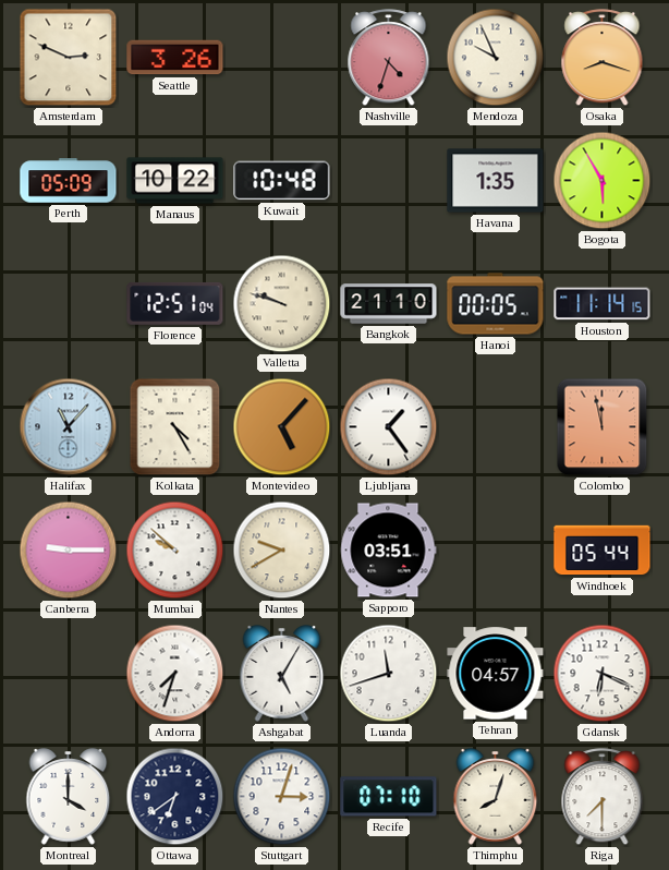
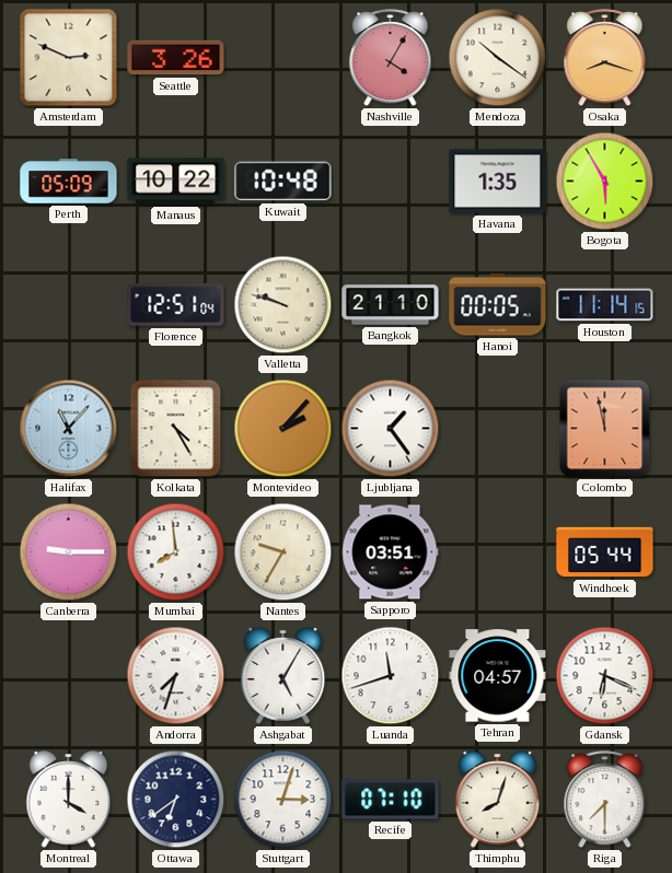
Nashville: 4:33 -> 4:05 (391, 58)
Mendoza: 9:56 -> 10:21 (498, 58)
Montevideo: 5:07 -> 2:07 (283, 429)
Mumbai: 9:52 -> 7:59 (176, 552)
Nantes: 9:40 -> 9:35 (283, 552)
